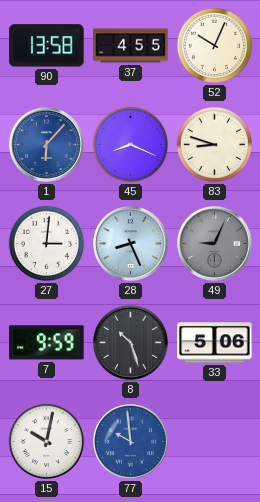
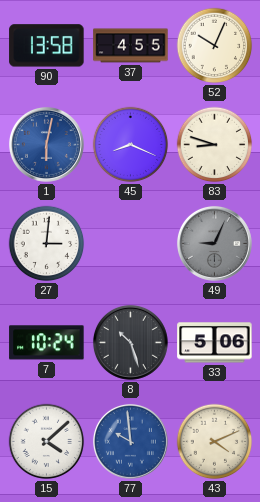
1: 6:07 -> 6:02 (46, 144)
28: 8:26 -> none (130, 243)
7: 9:59 -> 10:24 (47, 343)
15: 10:02 -> 4:08 (47, 442)
43: none -> 4:11 (215, 442)
